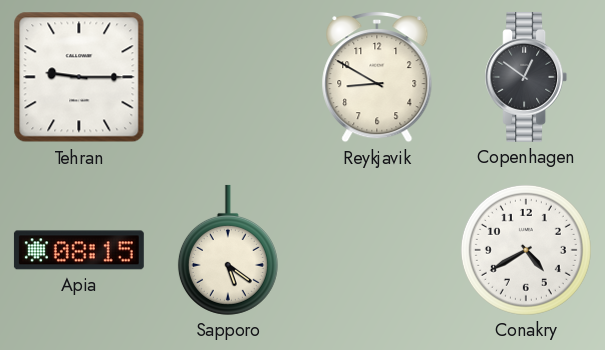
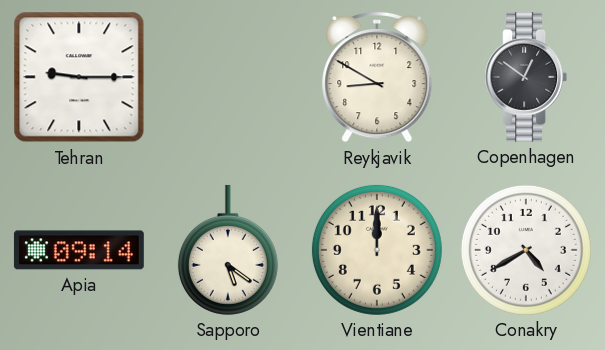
Apia: 08:15 -> 09:14 (79, 250)
Vientiane: none -> 12:00 (377, 250)
